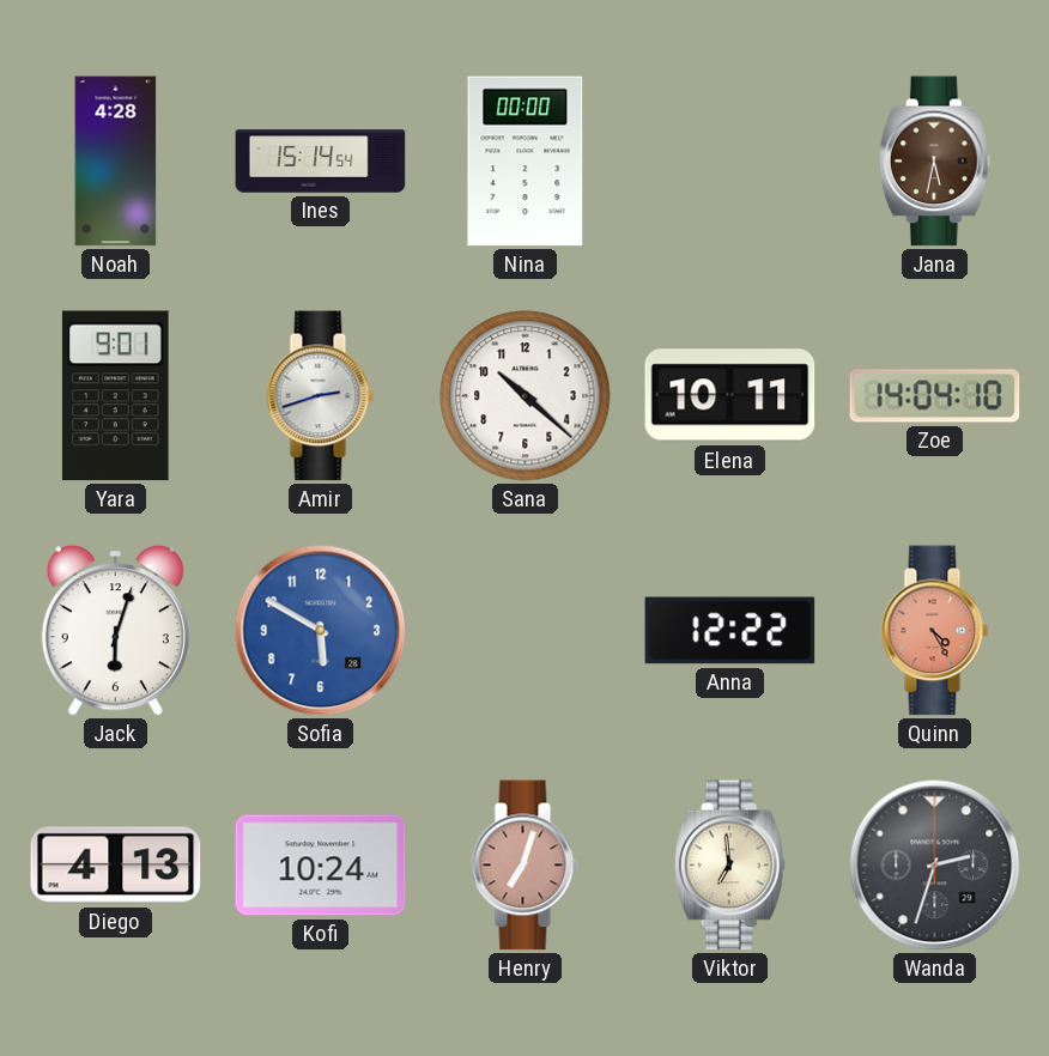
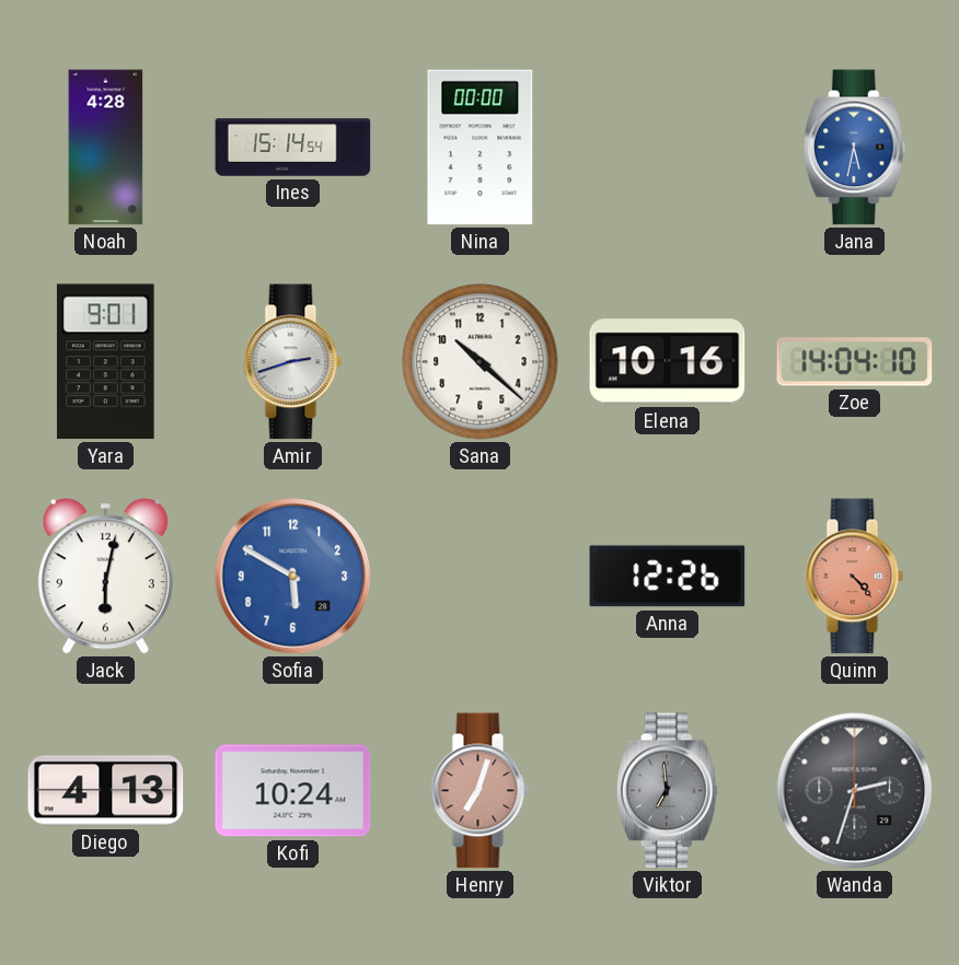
Jana dial: brown -> blue (854, 148)
Elena: 10:11 -> 10:16 (668, 362)
Jack: 6:03 -> 6:02 (105, 577)
Anna: 12:22 -> 12:26 (668, 577)
Quinn: 4:25 -> 4:23 (855, 577)
Viktor dial: cream -> grey (667, 791)
